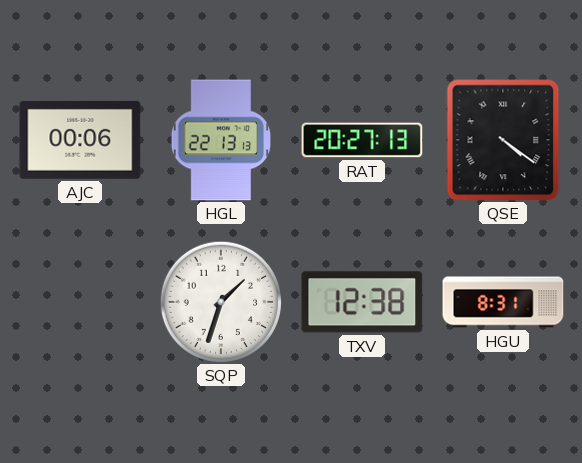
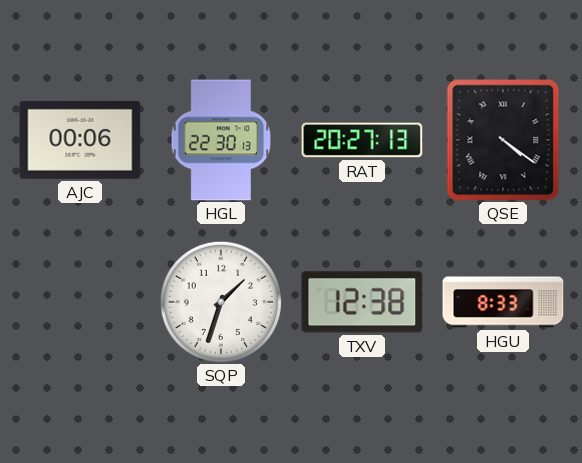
HGL: 22:13 -> 22:30 (220, 140)
HGU: 8:31 -> 8:33 (503, 302)
